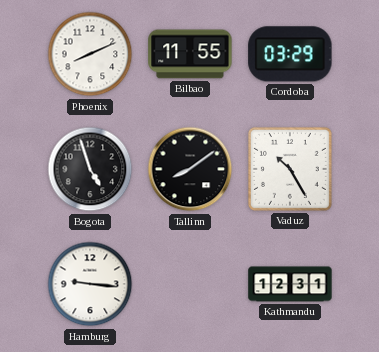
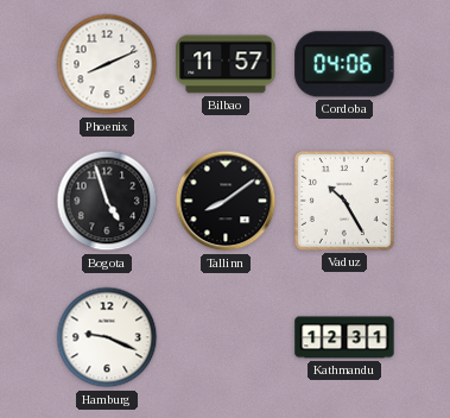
Bilbao: 11:55 -> 11:57 (226, 64)
Cordoba: 03:29 -> 04:06 (344, 64)
Hamburg: 9:16 -> 9:19 (107, 337)
